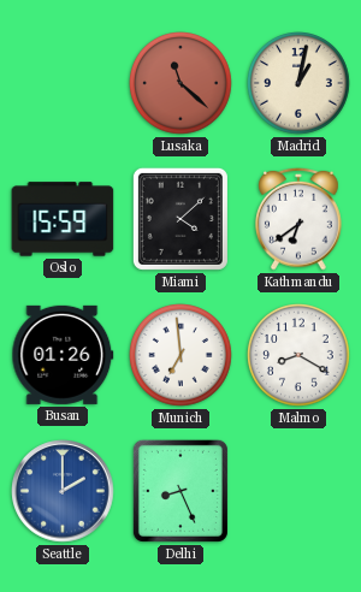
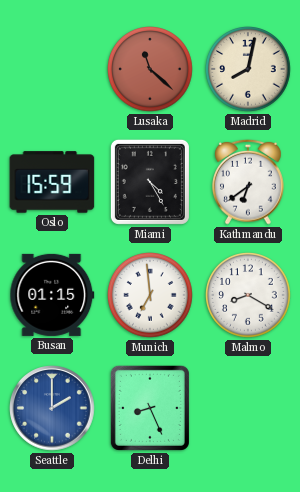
Madrid: 1:02 -> 8:02 (249, 70)
Miami: 4:08 -> 4:25 (150, 182)
Busan: 01:26 -> 01:15 (52, 295)
